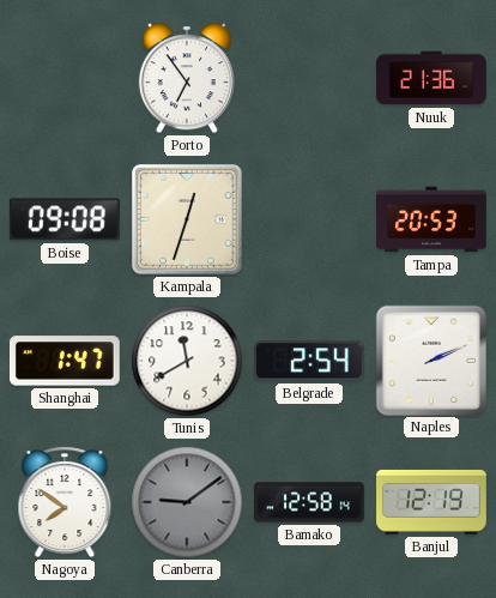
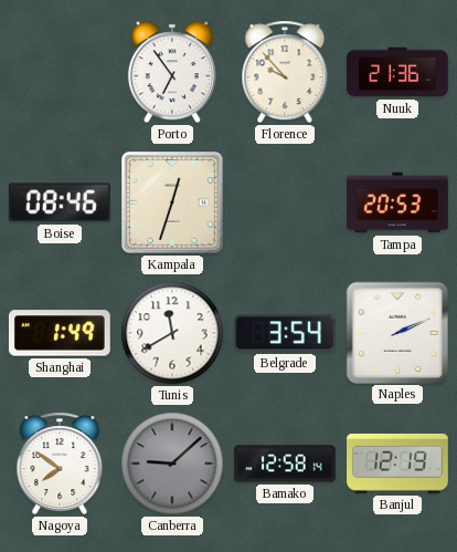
Florence: none -> 9:53 (285, 72)
Boise: 09:08 -> 08:46 (60, 202)
Shanghai: 1:47 -> 1:49 (60, 333)
Belgrade: 2:54 -> 3:54 (286, 333)
Canberra: 9:09 -> 9:08 (172, 464)
